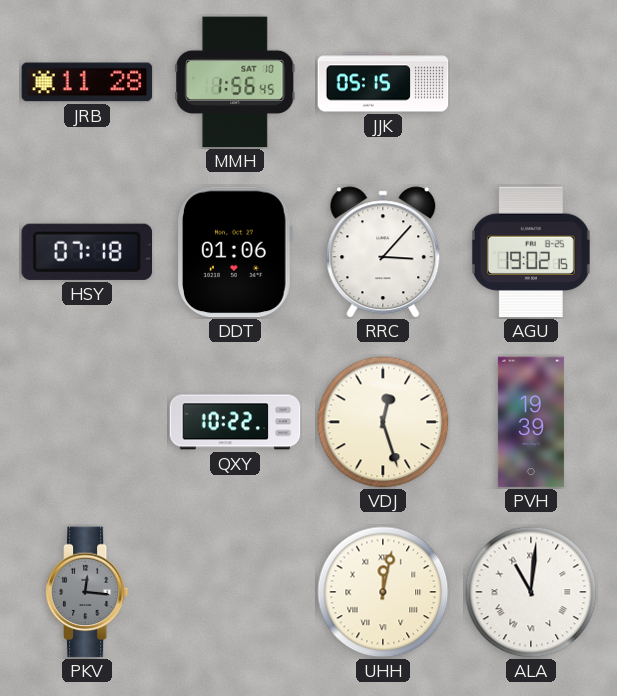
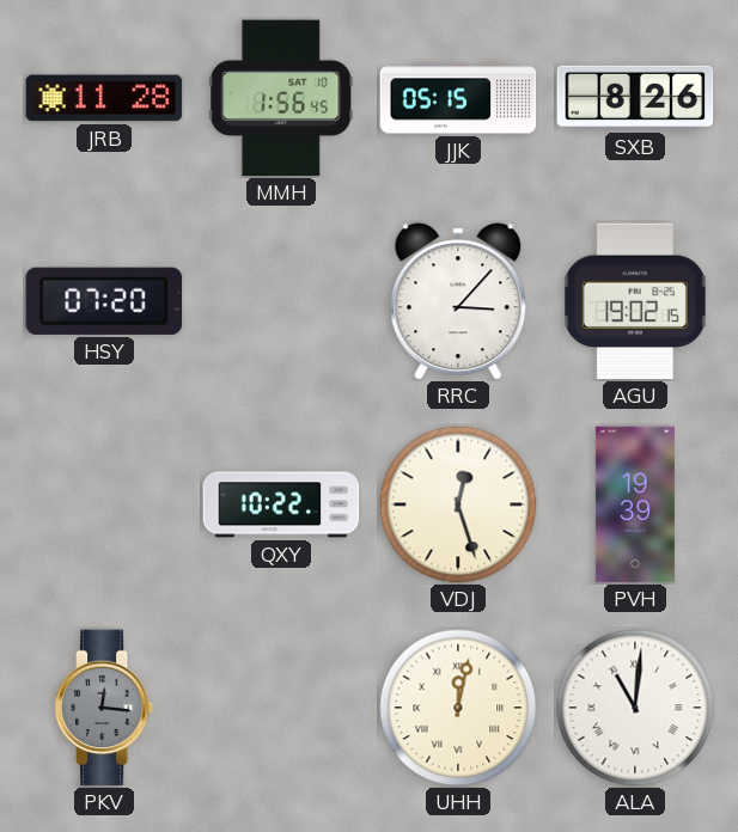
SXB: none -> 8:26 (635, 98)
HSY: 07:18 -> 07:20 (103, 301)
DDT: 01:06 -> none (235, 252)
